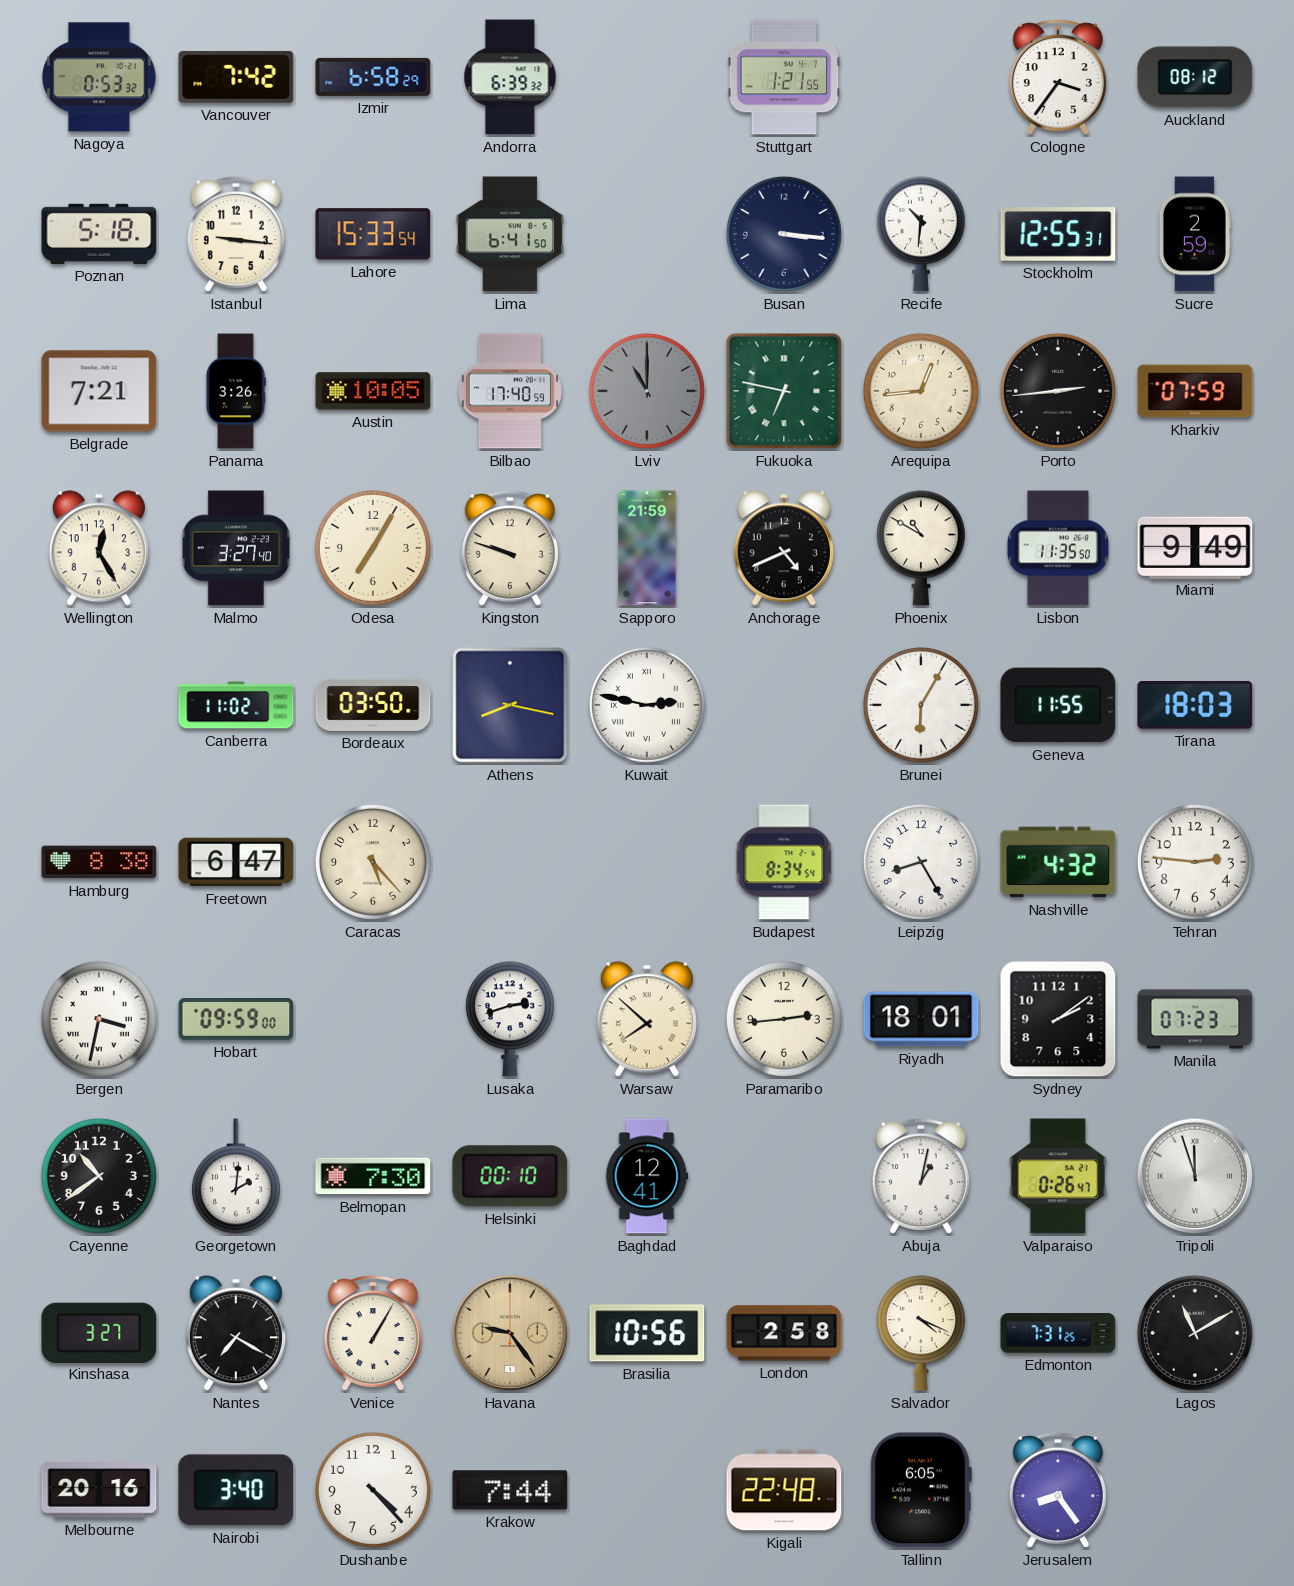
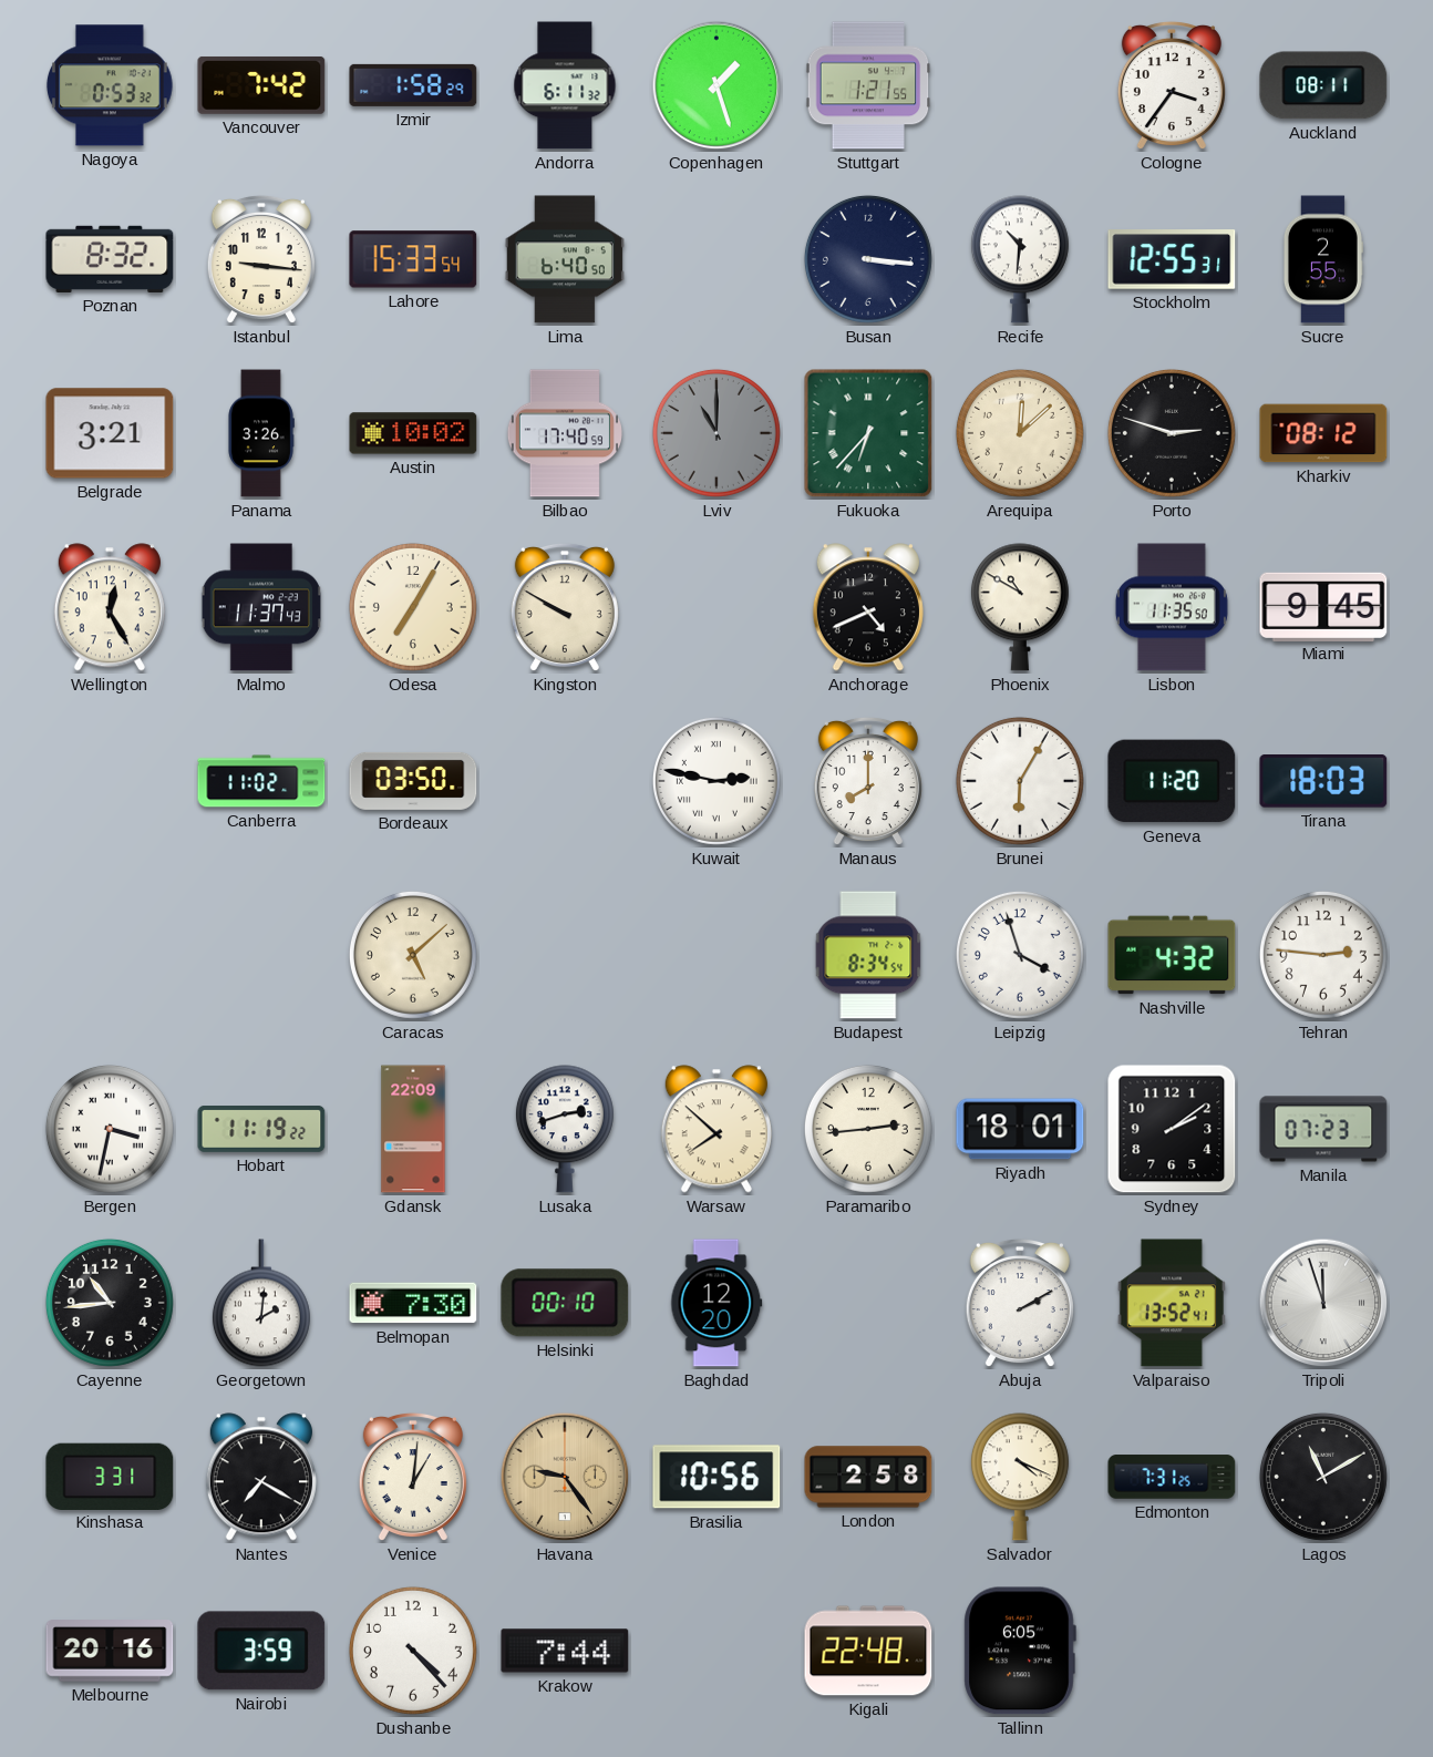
Izmir: 6:58 -> 1:58 (413, 85)
Andorra: 6:39 -> 6:11 (565, 85)
Copenhagen: none -> 1:27 (717, 85)
Auckland: 08:12 -> 08:11 (1323, 85)
Poznan: 5:18 -> 8:32 (110, 259)
Lima: 6:41 -> 6:40 (565, 259)
Sucre: 2:59 -> 2:55 (1322, 259)
Belgrade: 7:21 -> 3:21 (110, 433)
Austin: 10:05 -> 10:02 (413, 433)
Fukuoka: 6:47 -> 6:37 (868, 433)
Arequipa: 12:44 -> 12:08 (1020, 433)
Porto: 2:44 -> 2:48 (1172, 433)
Kharkiv: 07:59 -> 08:12 (1323, 433)
Malmo: 3:27 -> 11:37 (260, 607)
Kingston: 9:48 -> 9:50 (565, 607)
Sapporo: 21:59 -> none (647, 548)
Miami: 9:49 -> 9:45 (1323, 606)
Athens: 8:17 -> none (510, 705)
Manaus: none -> 8:00 (868, 781)
Geneva: 11:55 -> 11:20 (1172, 781)
Hamburg: 8:38 -> none (99, 862)
Freetown: 6:47 -> none (236, 862)
Caracas: 5:23 -> 5:08 (413, 955)
Leipzig: 8:25 -> 3:57 (1020, 955)
Hobart: 09:59 -> 11:19 (261, 1130)
Gdansk: none -> 22:09 (413, 1129)
Cayenne: 10:39 -> 10:44 (110, 1303)
Baghdad: 12:41 -> 12:20 (717, 1303)
Abuja: 1:02 -> 2:10 (1020, 1303)
Valparaiso: 0:26 -> 13:52 (1172, 1303)
Kinshasa: 3:27 -> 3:31 (110, 1476)
Venice: 1:05 -> 1:01 (413, 1477)
Nairobi: 3:40 -> 3:59 (261, 1651)
Jerusalem: 8:24 -> none (1058, 1490)
